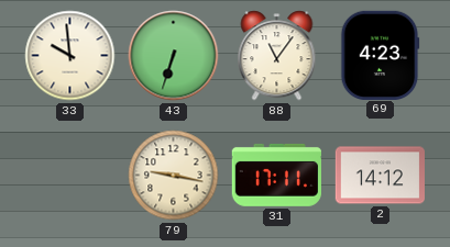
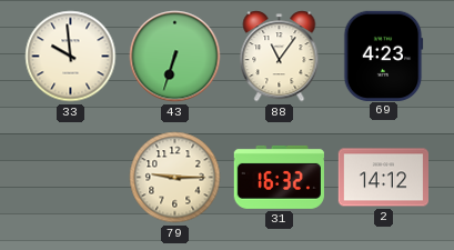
79: 9:17 -> 9:15 (175, 178)
31: 17:11 -> 16:32 (279, 177)
